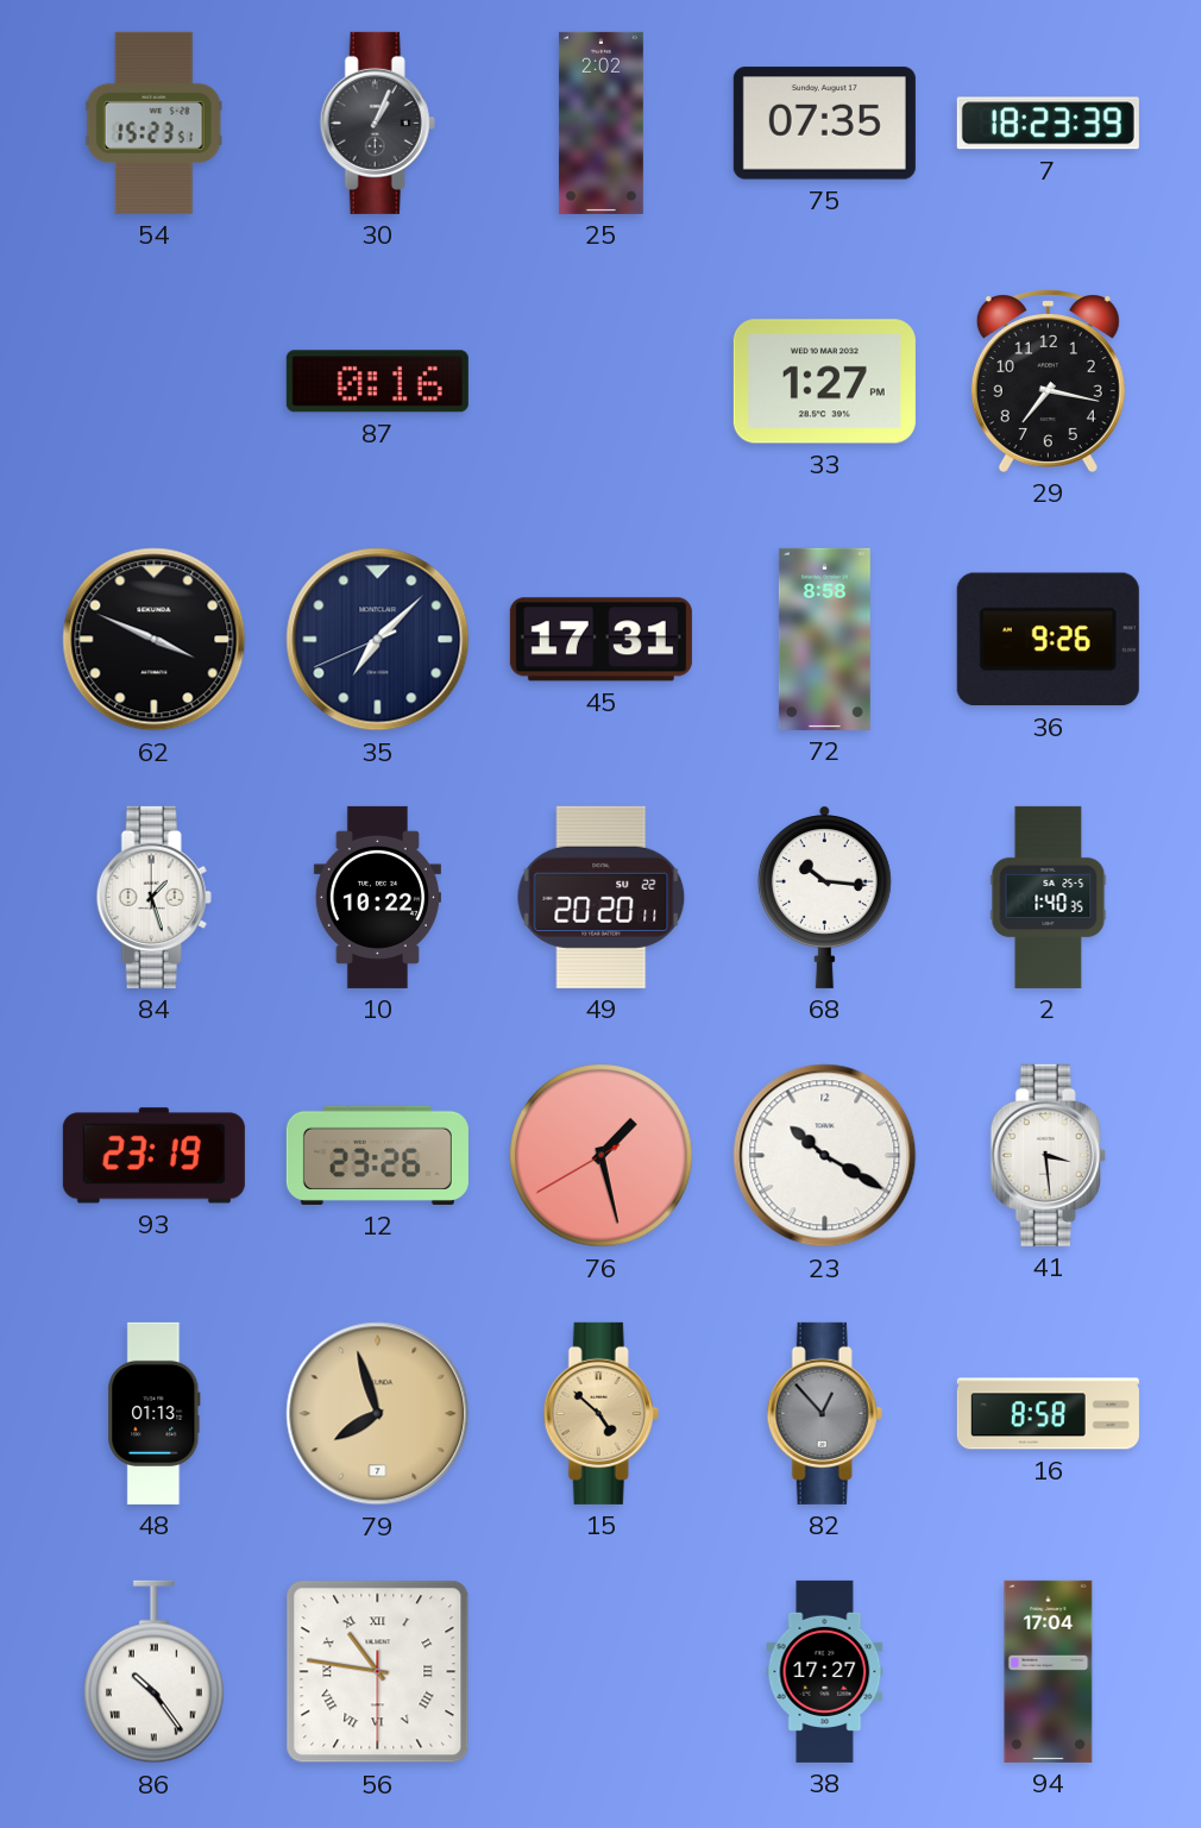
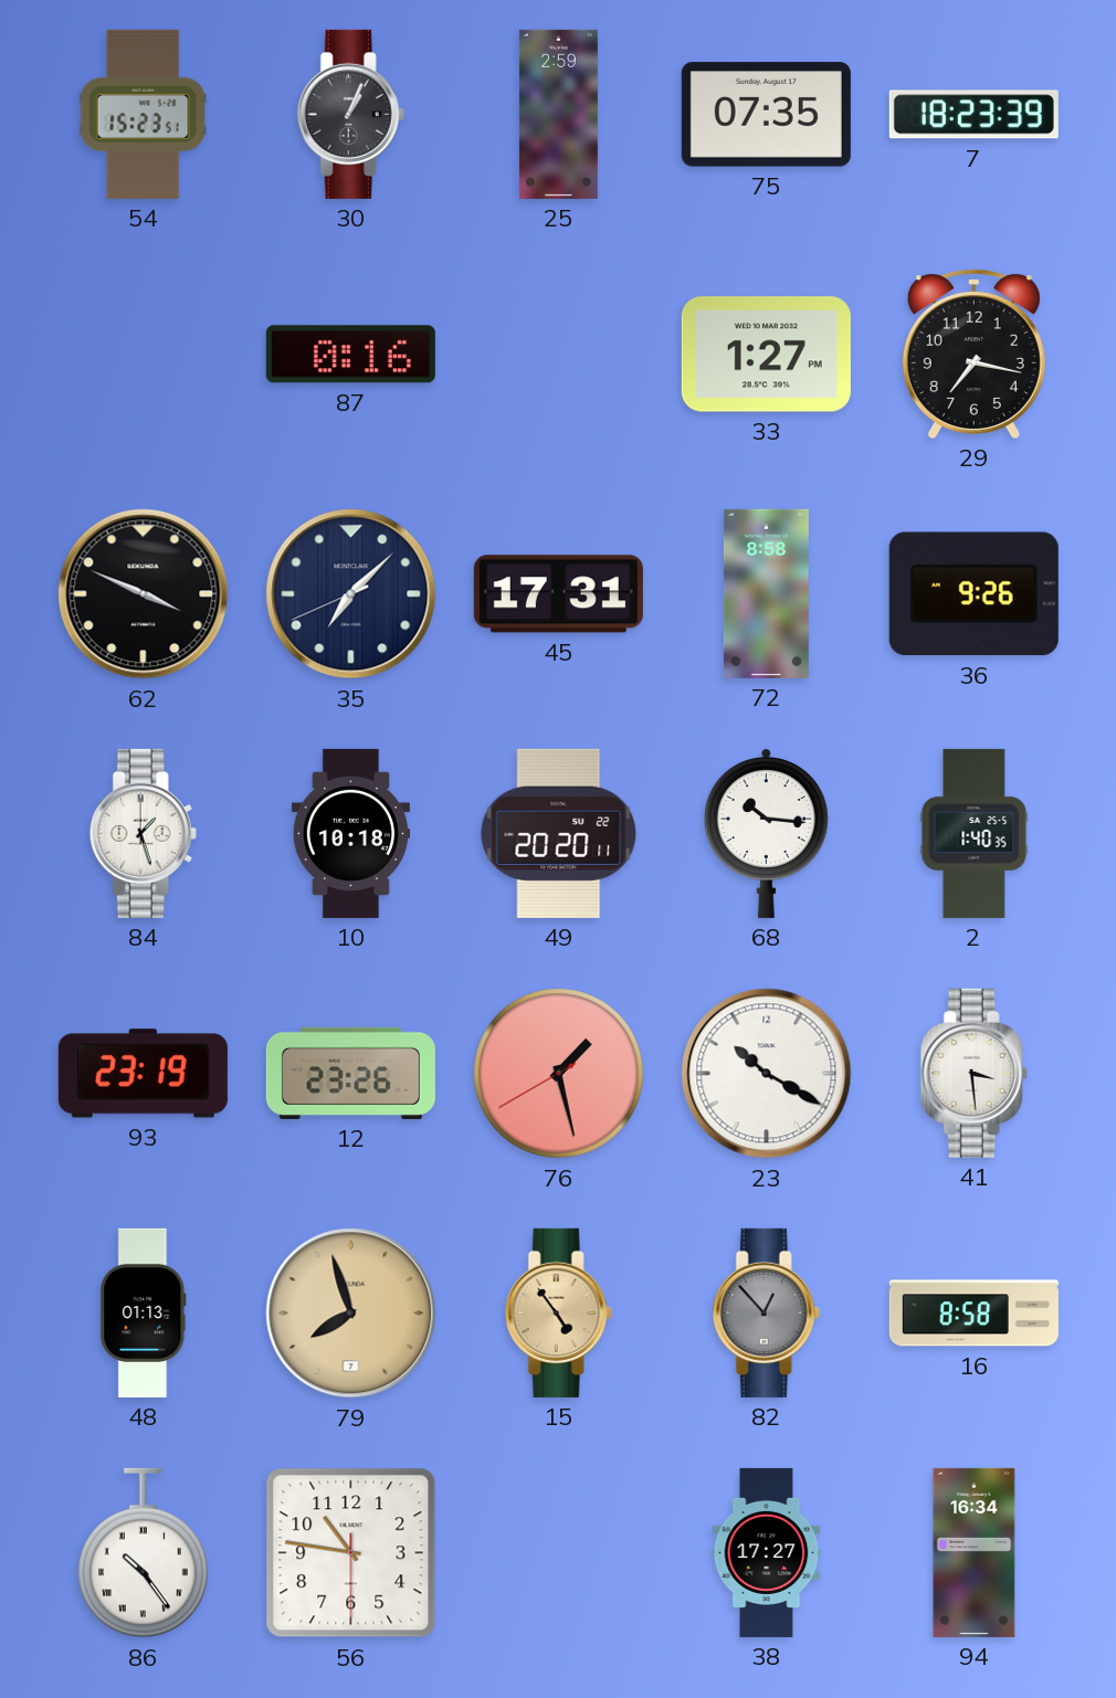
25: 2:02 -> 2:59 (558, 114)
10: 10:22 -> 10:18 (350, 833)
15: 4:52 -> 4:54 (558, 1312)
56 numerals: Roman -> Arabic (351, 1553)
94: 17:04 -> 16:34 (975, 1552)
